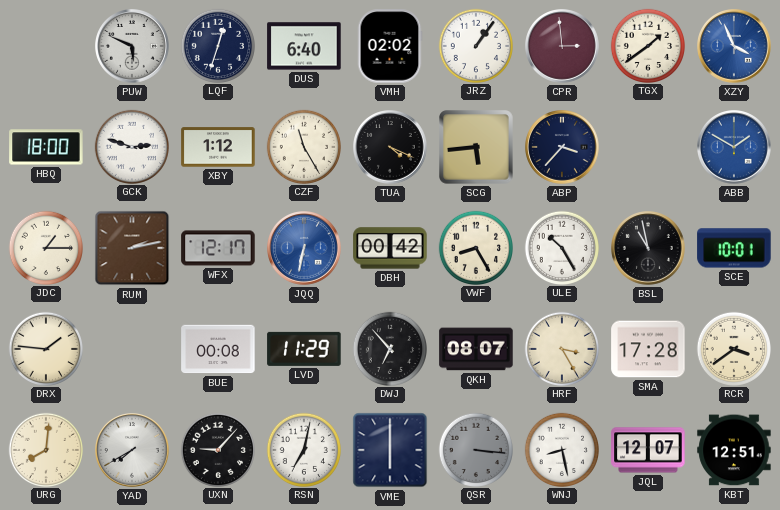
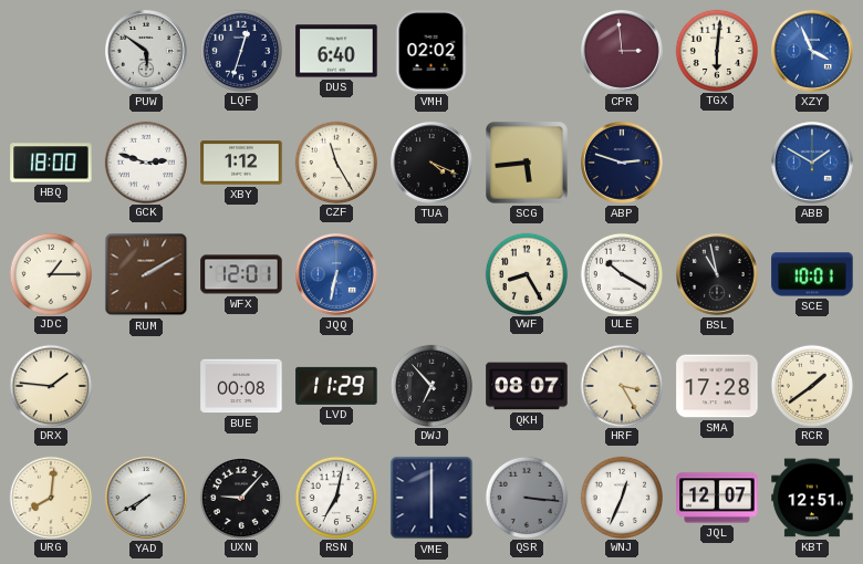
PUW: 5:49 -> 5:51 (147, 52)
JRZ: 1:06 -> none (475, 45)
TGX: 1:39 -> 6:01 (716, 50)
ABP: 3:37 -> 2:48 (623, 164)
RUM: 2:13 -> 2:10 (146, 274)
WFX: 12:17 -> 12:01 (241, 274)
DBH: 00:42 -> none (390, 248)
ULE: 10:25 -> 10:20 (621, 273)
RCR: 3:39 -> 1:39 (811, 385)
WNJ: 8:28 -> 12:34 (621, 497)
